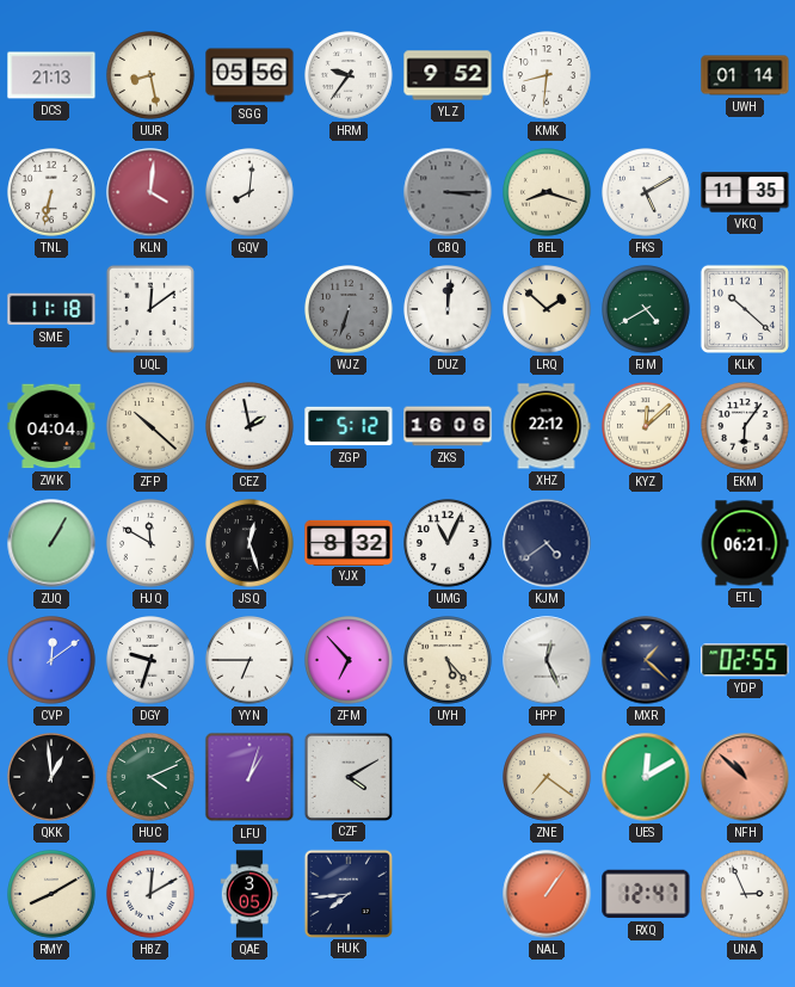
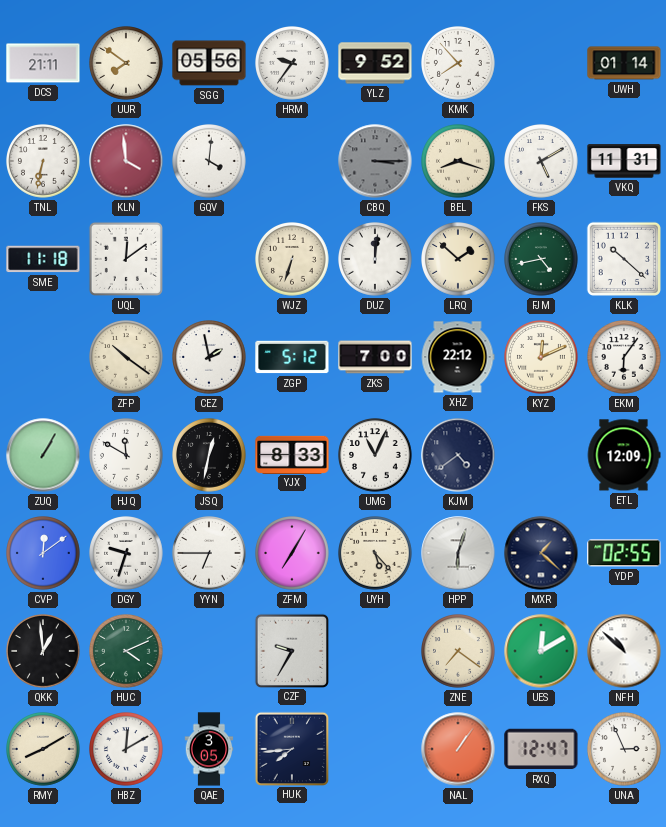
DCS: 21:13 -> 21:11 (43, 63)
UUR: 8:28 -> 7:51 (127, 64)
KMK: 8:31 -> 7:53 (459, 64)
KLN: 4:01 -> 3:59 (126, 161)
GQV: 8:01 -> 4:01 (210, 162)
VKQ: 11:35 -> 11:31 (624, 161)
WJZ dial: grey -> cream (293, 260)
FJM: 4:40 -> 4:43 (542, 260)
ZWK: 04:04 -> none (51, 426)
ZFP: 10:22 -> 10:21 (127, 358)
ZKS: 16:06 -> 7:00 (375, 357)
KYZ: 12:08 -> 12:11 (542, 358)
JSQ: 12:27 -> 12:32 (210, 456)
YJX: 8:32 -> 8:33 (292, 454)
ETL: 06:21 -> 12:09 (624, 455)
ZFM: 6:53 -> 7:05 (293, 554)
HPP: 12:26 -> 6:03 (458, 553)
LFU: 1:03 -> none (249, 777)
CZF: 4:10 -> 9:35 (291, 650)
NFH dial: salmon -> white (624, 651)
